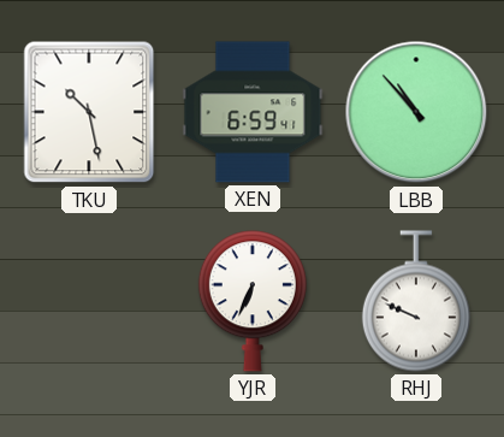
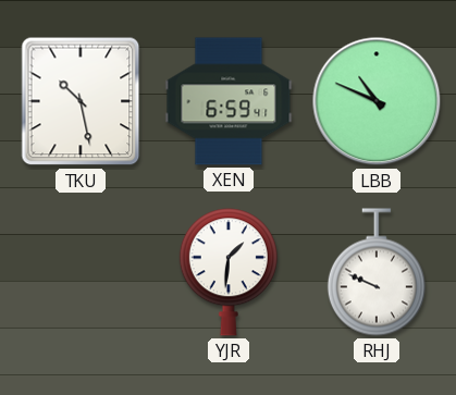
LBB: 10:53 -> 10:49 (377, 101)
YJR: 6:34 -> 1:31 (229, 272)
